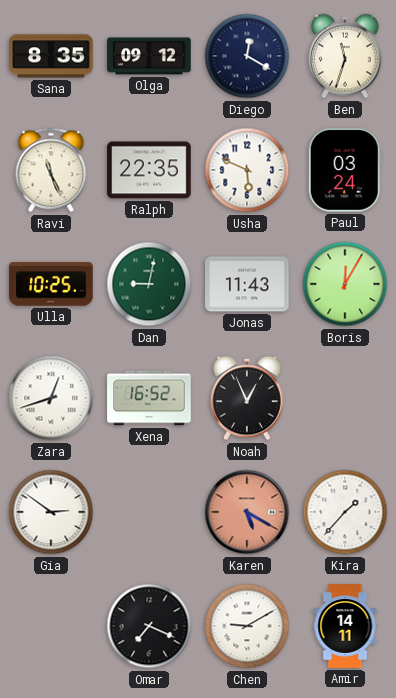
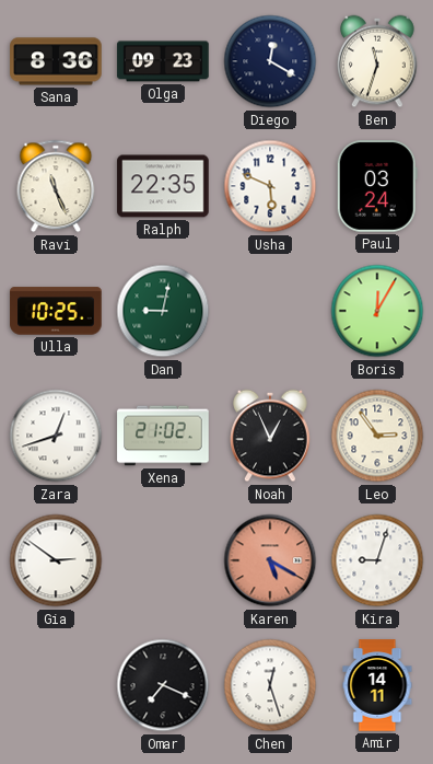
Sana: 8:35 -> 8:36 (56, 61)
Olga: 09:12 -> 09:23 (163, 61)
Jonas: 11:43 -> none (247, 284)
Xena: 16:52 -> 21:02 (163, 436)
Leo: none -> 2:54 (377, 436)
Kira: 1:37 -> 9:03 (377, 560)
Chen: 9:10 -> 12:27 (270, 685)
